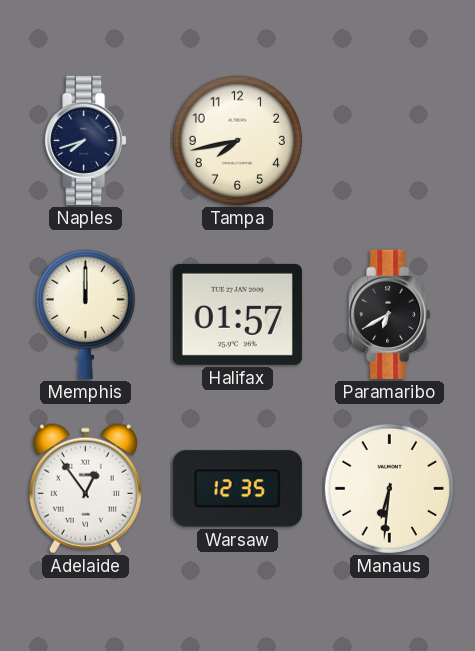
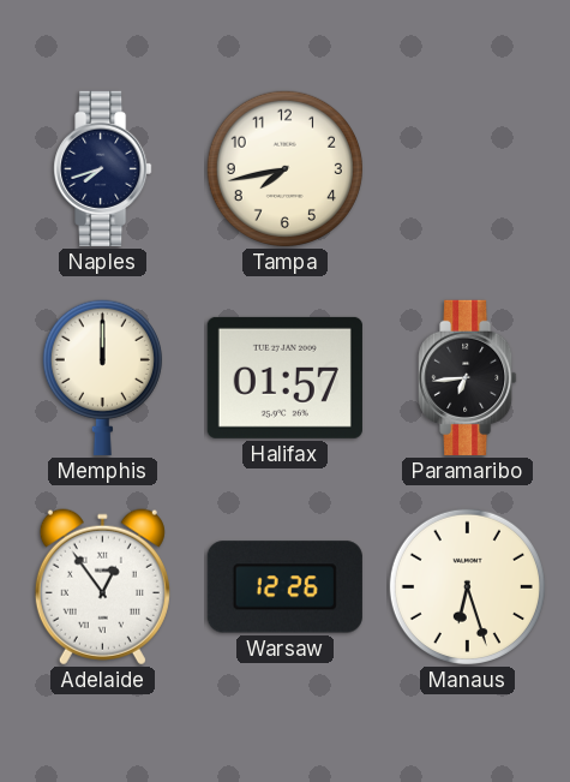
Paramaribo: 6:40 -> 6:44 (468, 377)
Warsaw: 12:35 -> 12:26 (284, 587)
Manaus: 6:31 -> 6:27 (467, 586)
